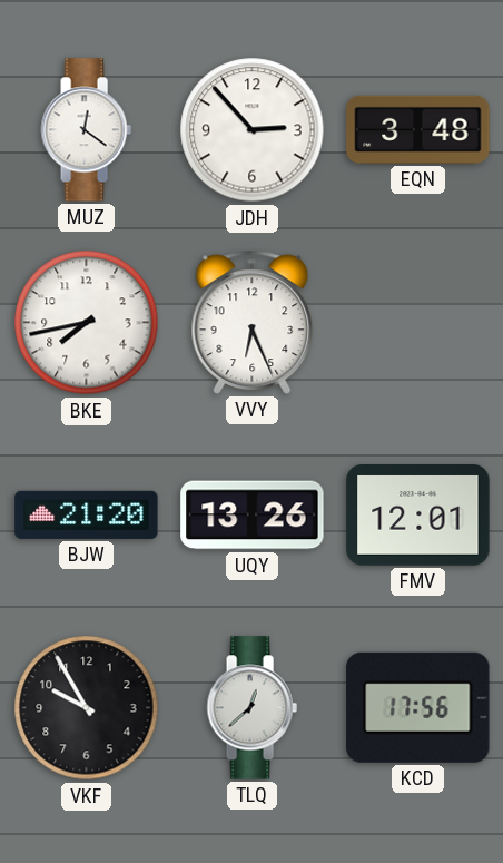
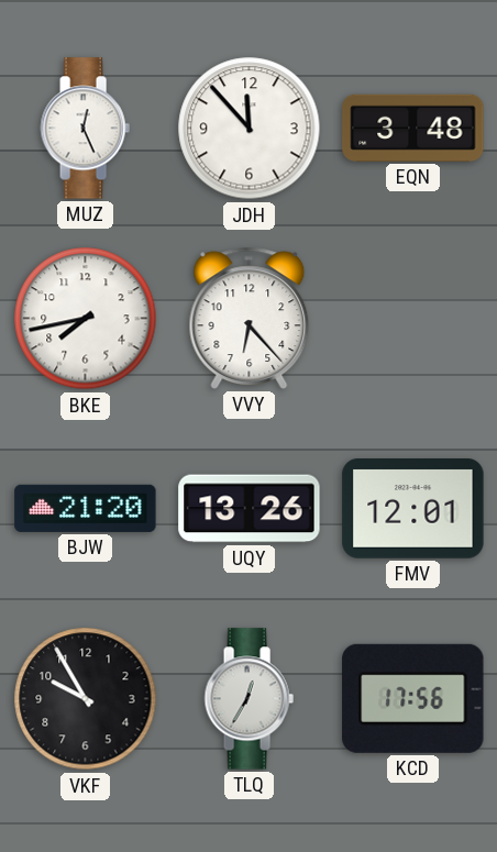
MUZ: 12:21 -> 12:26 (85, 129)
JDH: 2:53 -> 11:53 (250, 129)
VVY: 6:26 -> 6:23 (250, 318)
TLQ: 12:38 -> 12:35 (248, 699)
